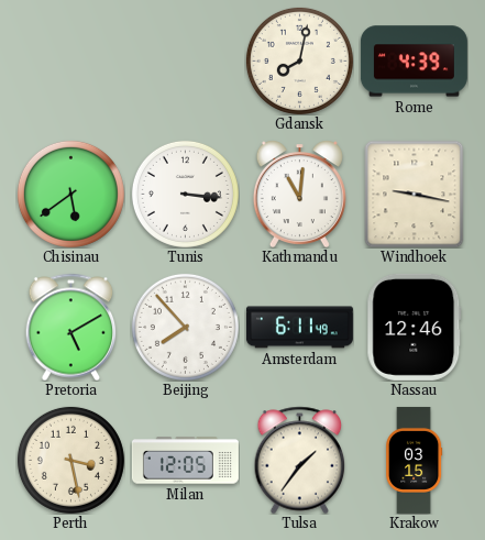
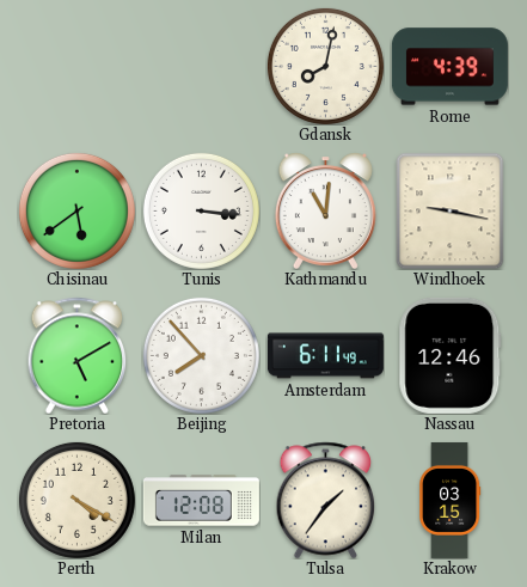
Perth: 3:28 -> 4:20 (76, 500)
Milan: 12:05 -> 12:08 (201, 501)
